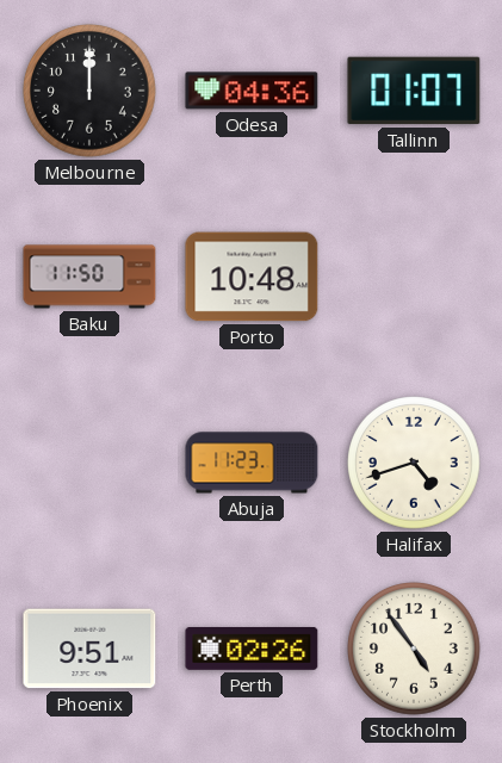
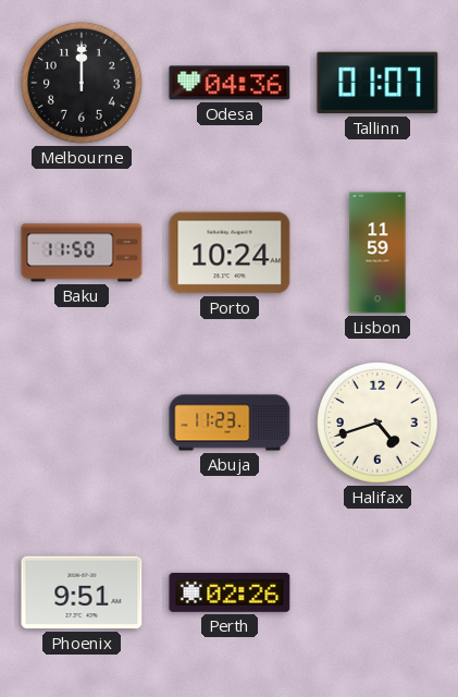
Porto: 10:48 -> 10:24 (230, 253)
Lisbon: none -> 11:59 (377, 253)
Stockholm: 4:54 -> none (414, 649)
